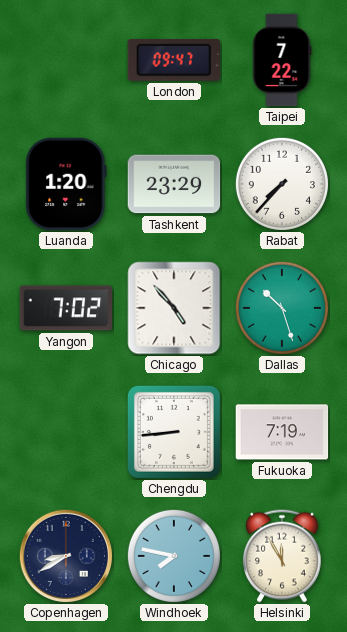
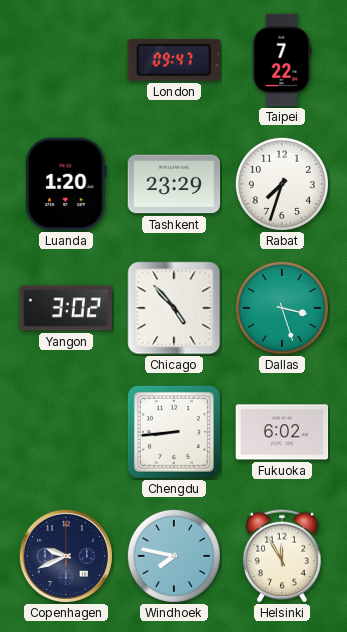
Rabat: 7:37 -> 7:33 (282, 184)
Yangon: 7:02 -> 3:02 (66, 308)
Dallas: 10:27 -> 3:27 (282, 308)
Fukuoka: 7:19 -> 6:02 (282, 432)
Copenhagen: 8:40 -> 9:41 (66, 556)
